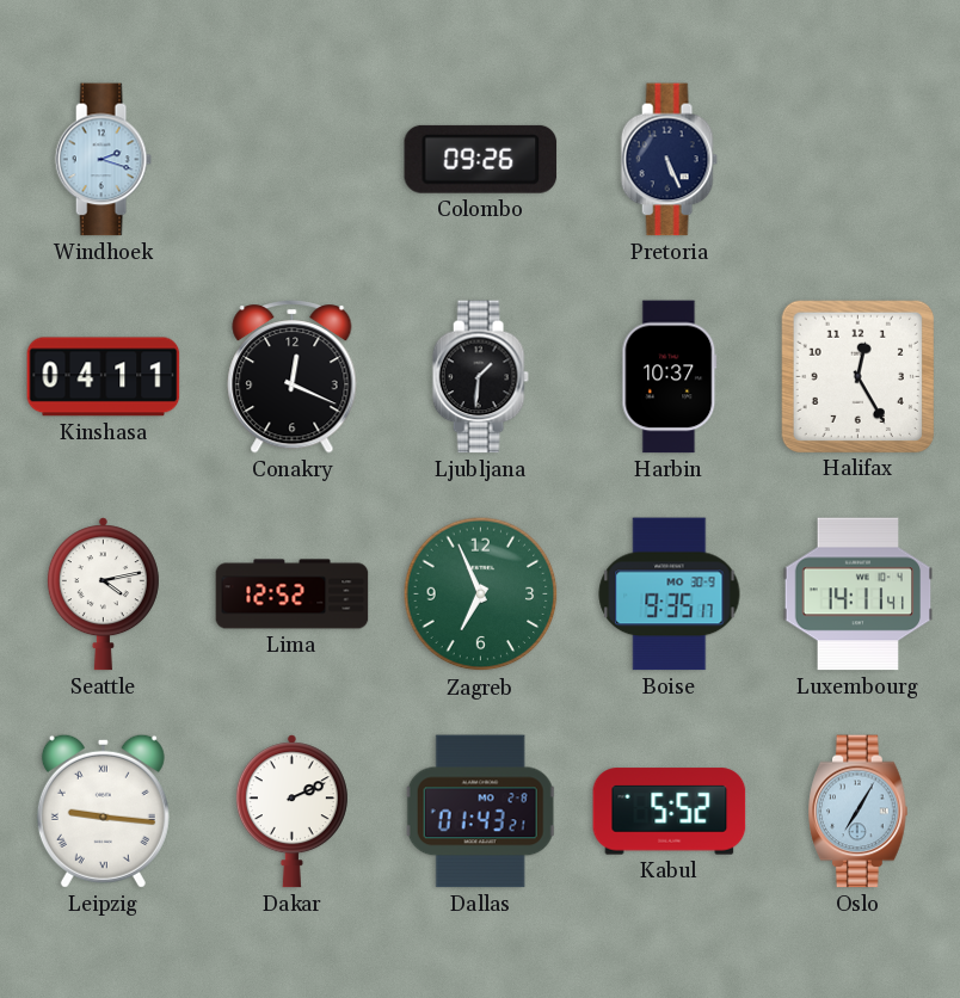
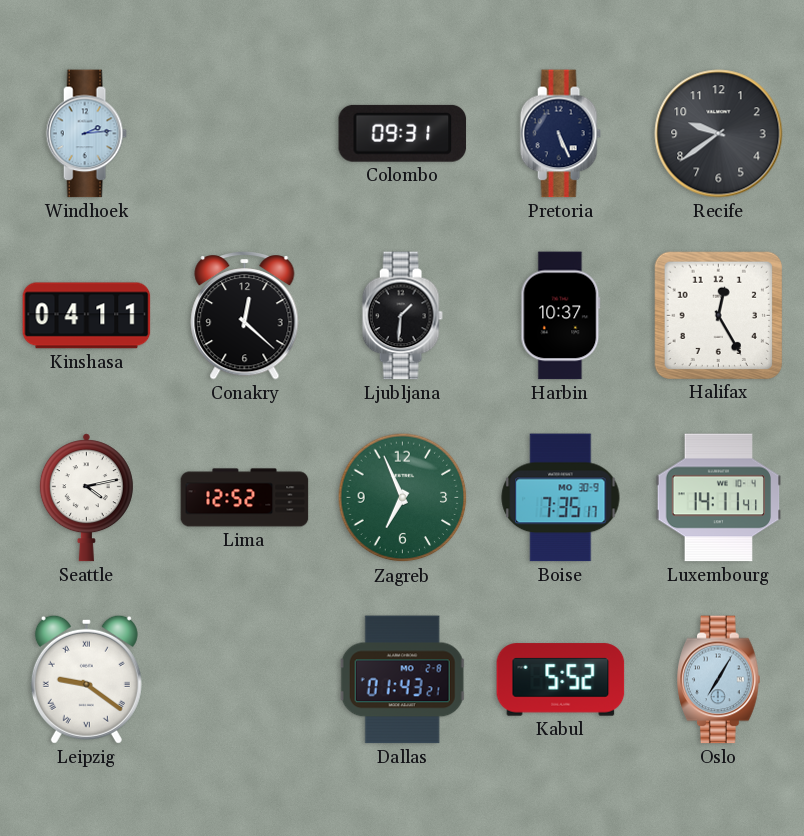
Windhoek: 2:18 -> 2:14 (86, 134)
Colombo: 09:26 -> 09:31 (403, 133)
Recife: none -> 9:39 (719, 134)
Conakry: 12:19 -> 12:22 (245, 316)
Boise: 9:35 -> 7:35 (561, 498)
Leipzig: 9:16 -> 9:21 (86, 679)
Dakar: 2:11 -> none (291, 812)
